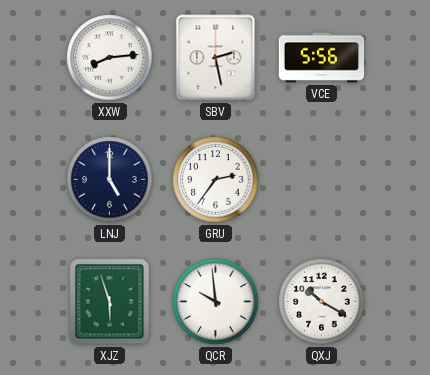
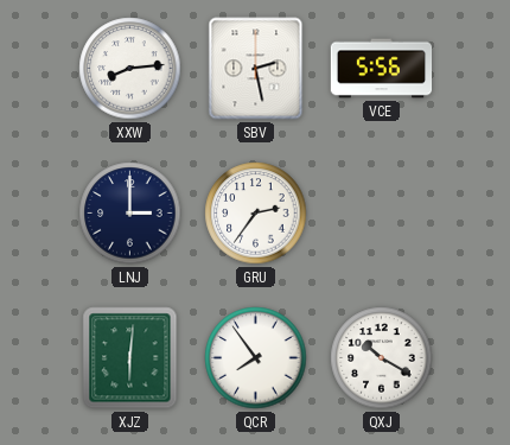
LNJ: 5:00 -> 3:00 (130, 214)
XJZ: 5:57 -> 6:01 (130, 358)
QCR: 9:59 -> 7:54 (256, 358)
